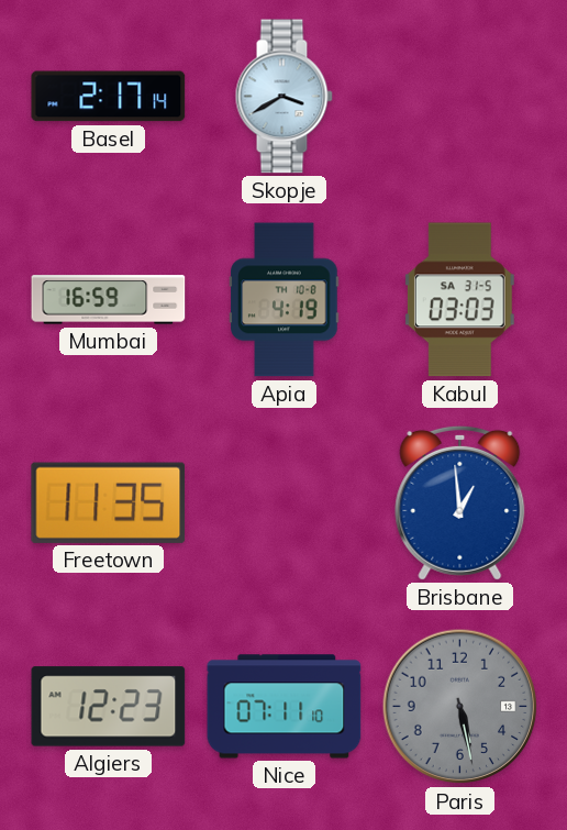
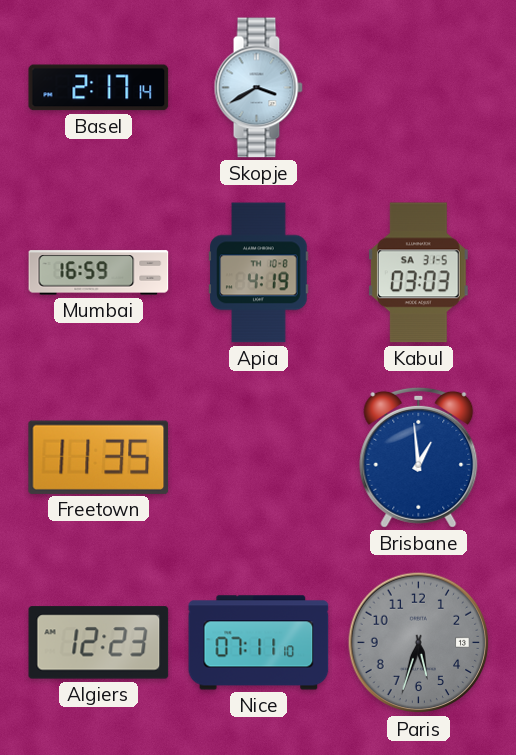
Paris: 5:28 -> 5:33 (419, 643)
